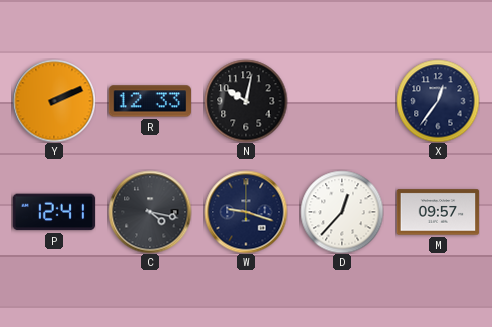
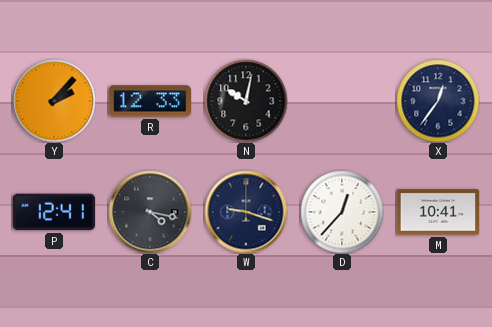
Y: 2:11 -> 2:07 (54, 101)
M: 09:57 -> 10:41 (438, 212)
